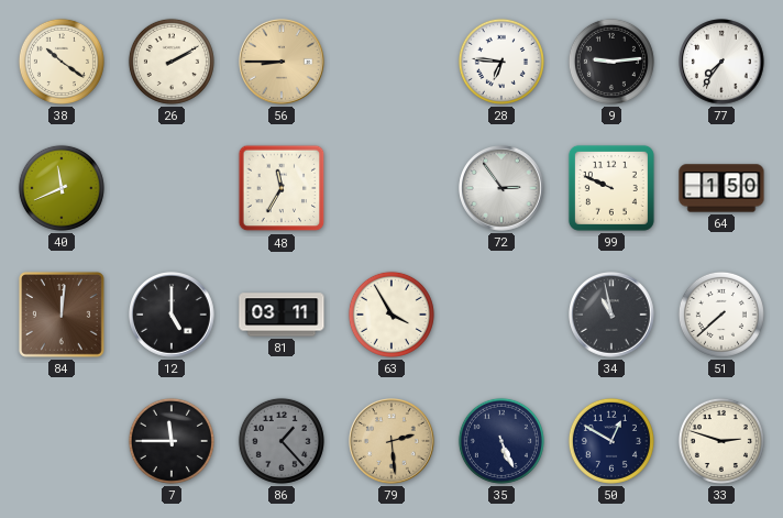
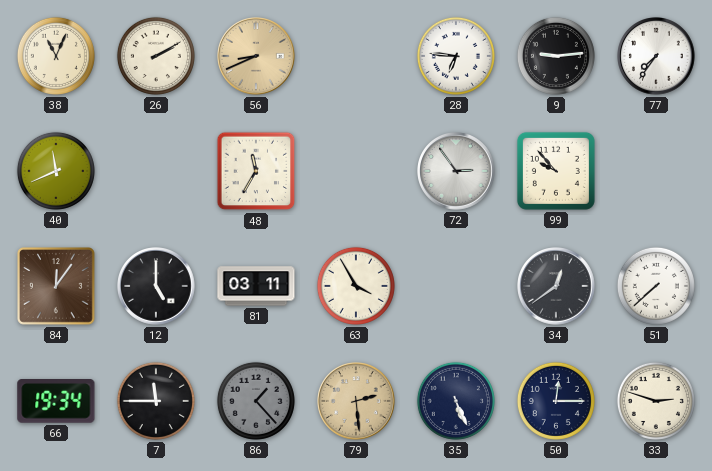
38: 10:21 -> 11:04 (56, 56)
56: 8:45 -> 8:41 (256, 56)
99: 9:49 -> 9:53 (556, 171)
64: 1:50 -> none (721, 188)
84: 12:01 -> 12:06 (57, 287)
34: 10:58 -> 12:39 (556, 286)
66: none -> 19:34 (56, 402)
50: 12:50 -> 12:15 (556, 401)
